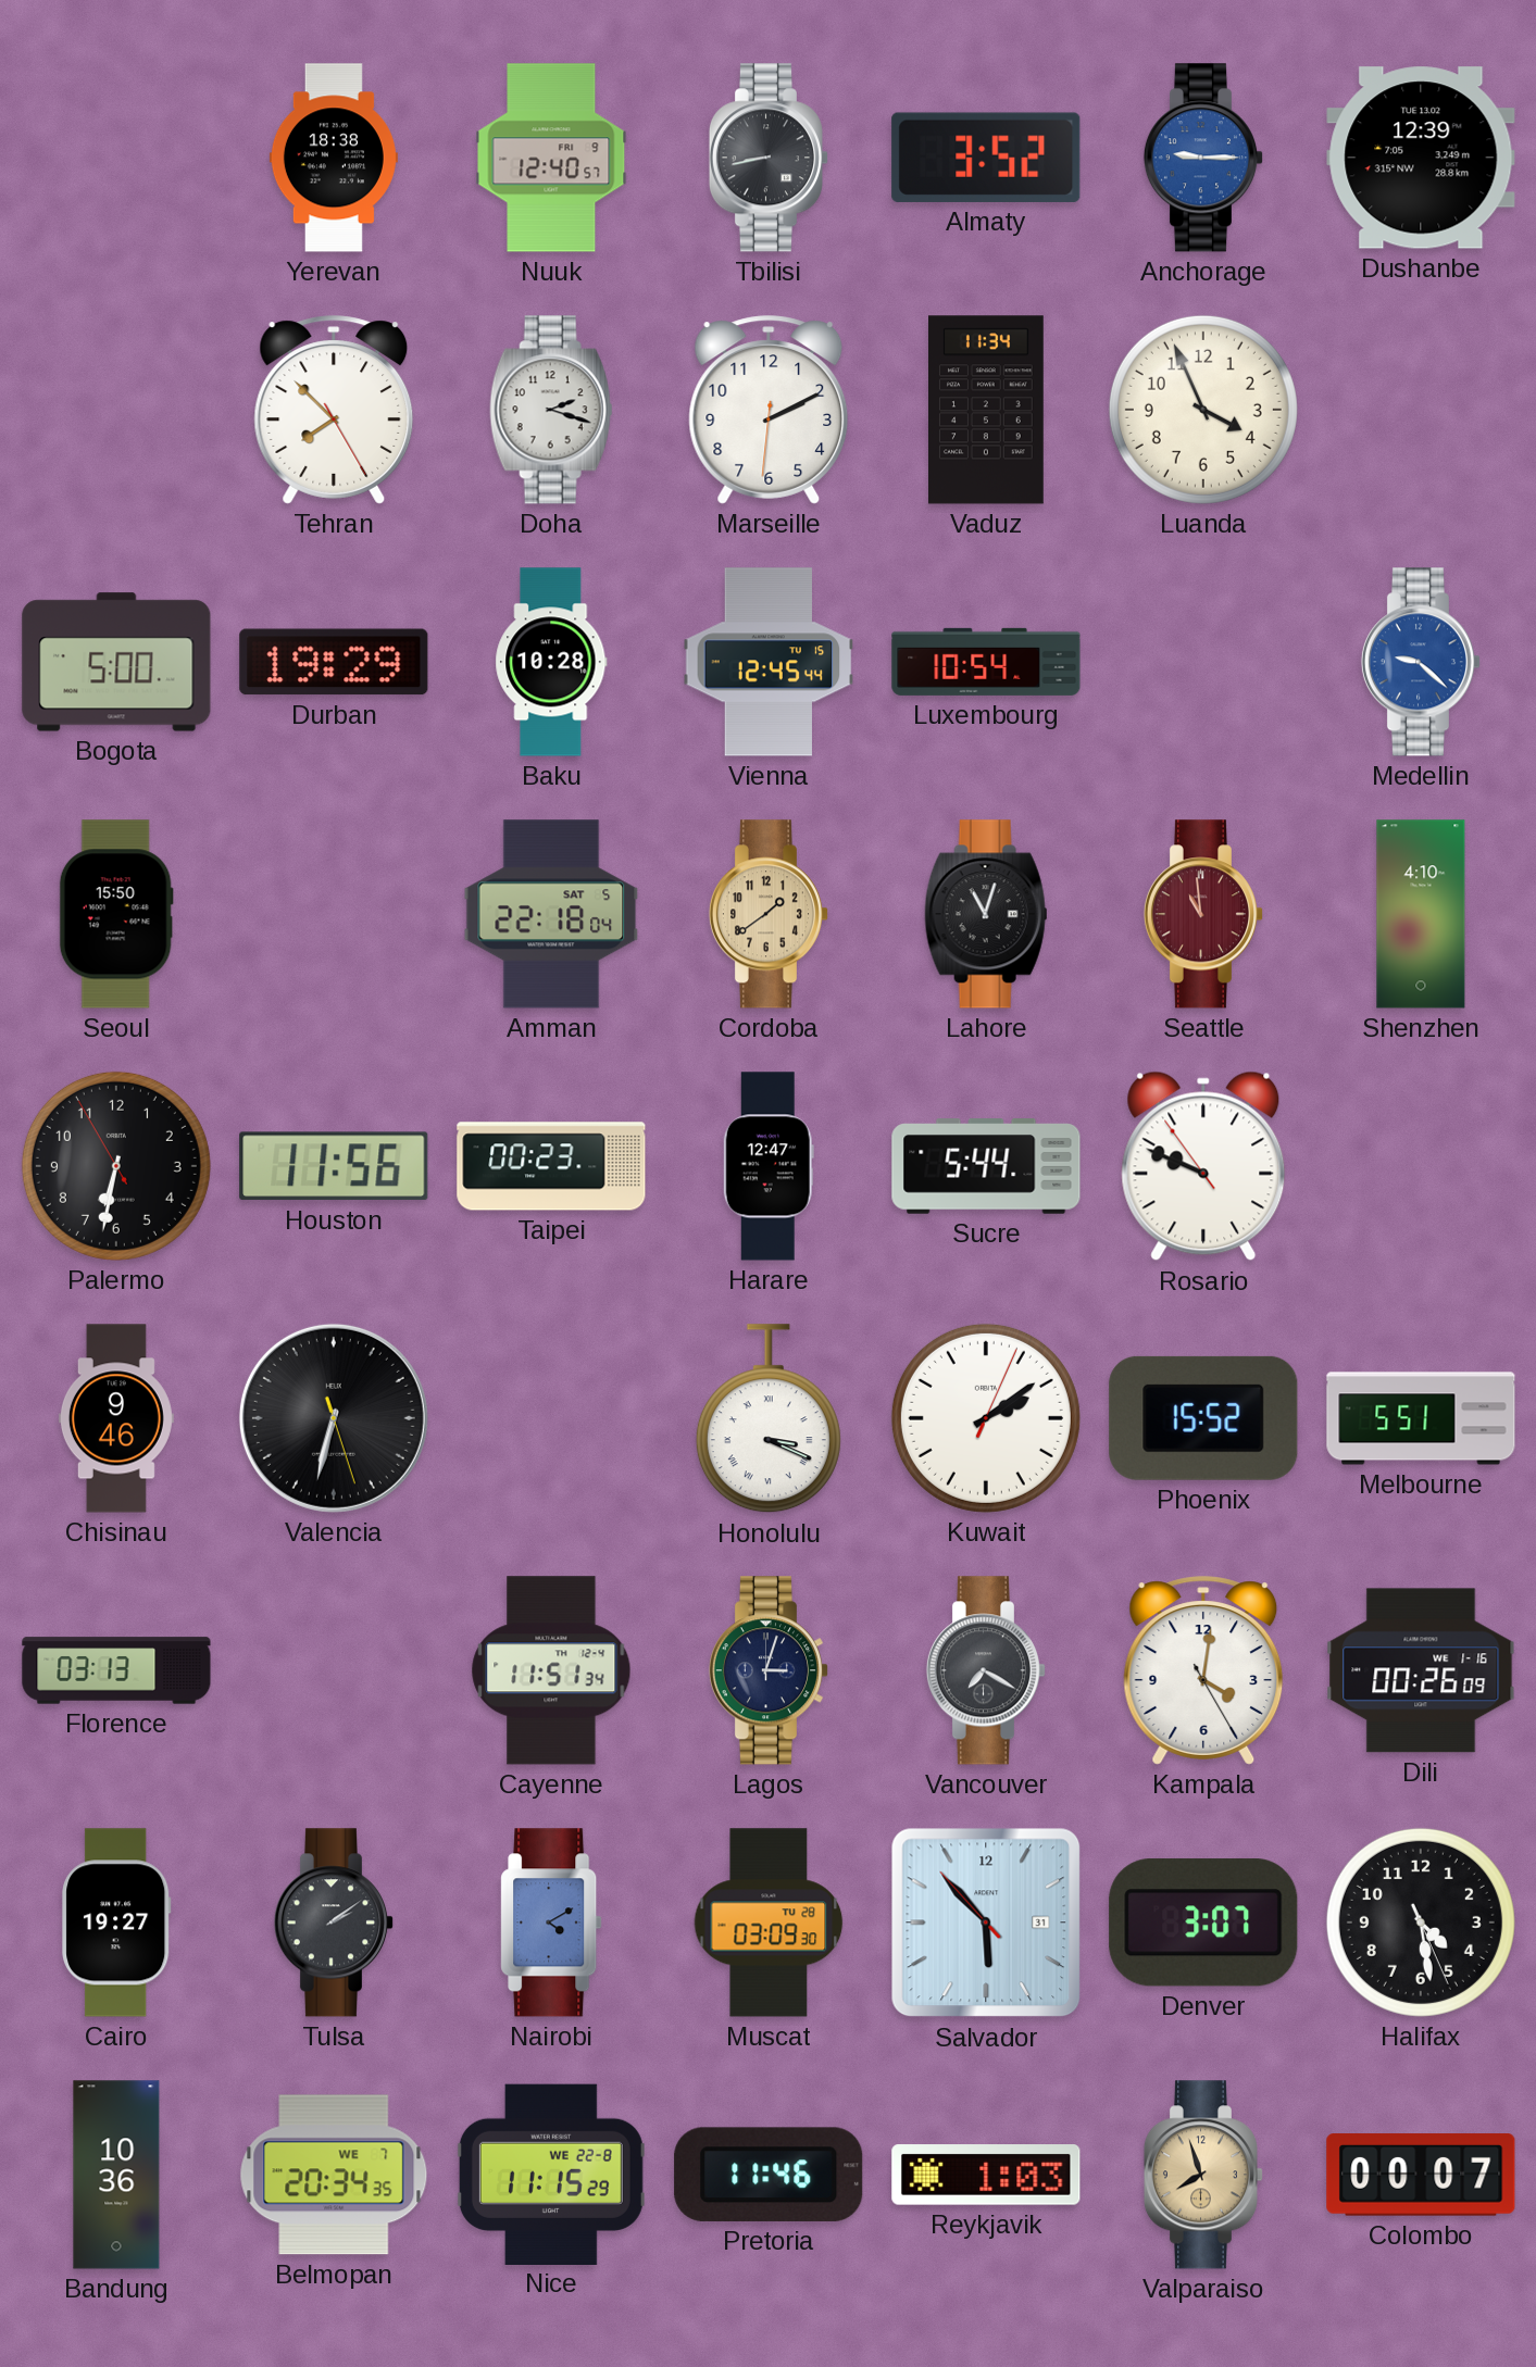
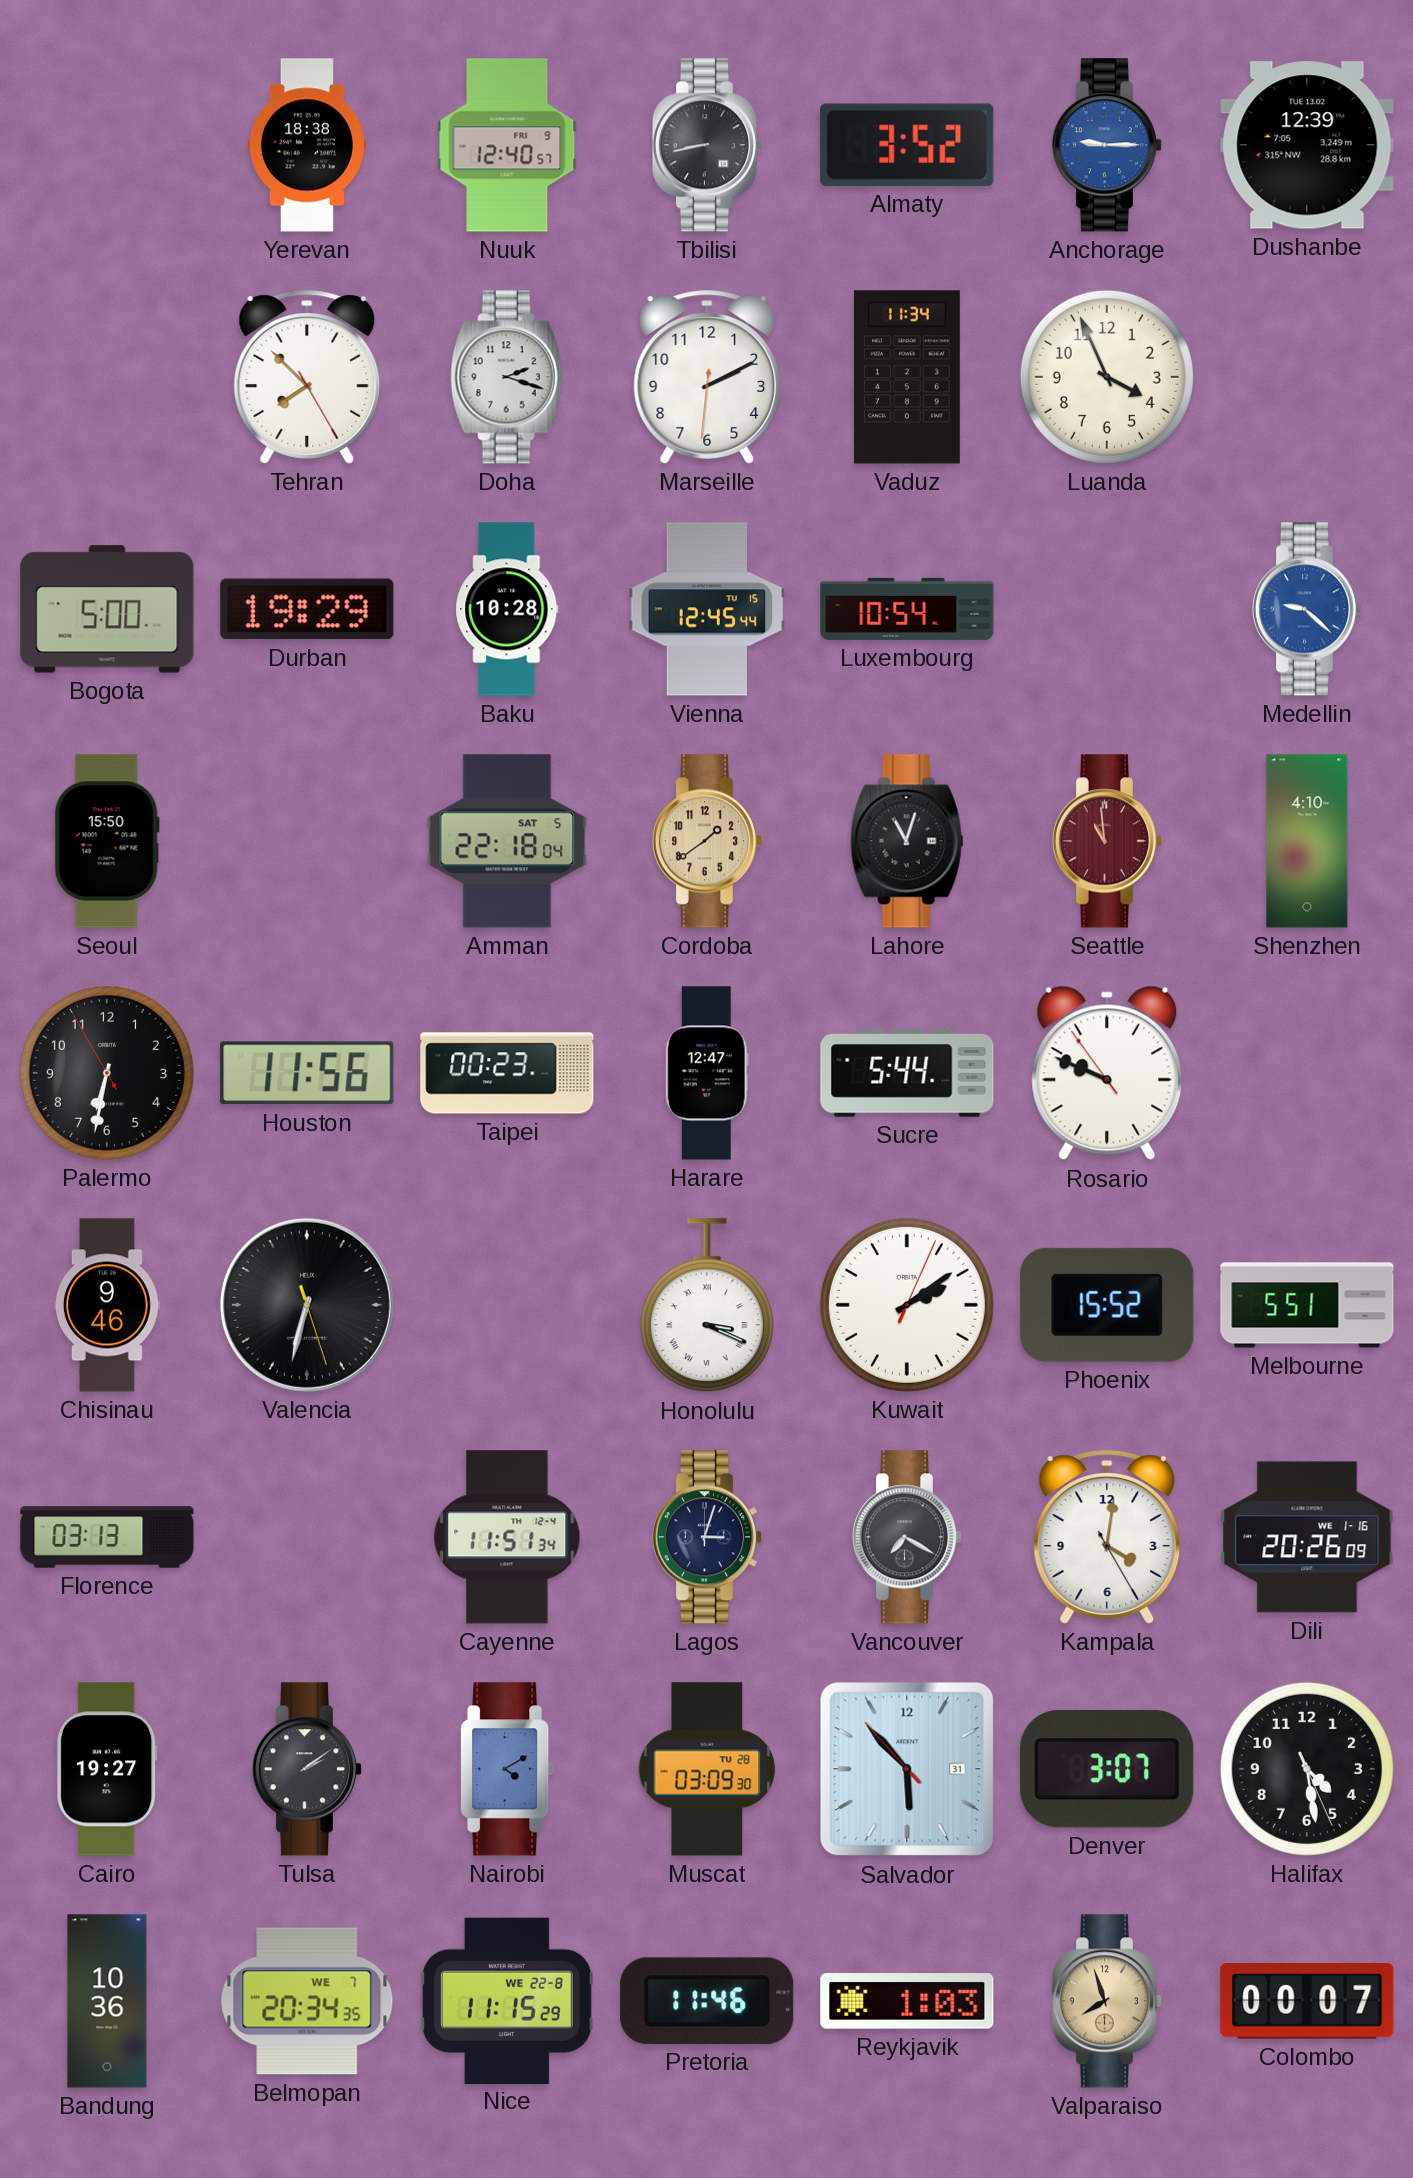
Dili: 00:26 -> 20:26 (1307, 1537)
